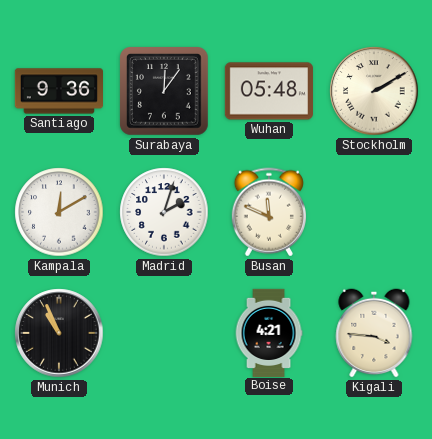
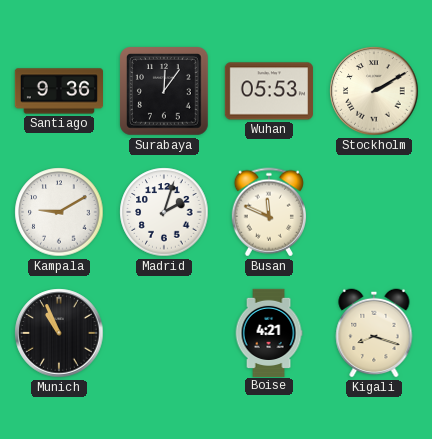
Wuhan: 05:48 -> 05:53 (269, 91)
Kampala: 12:10 -> 9:10 (59, 212)
Kigali: 3:46 -> 8:18 (374, 333)
